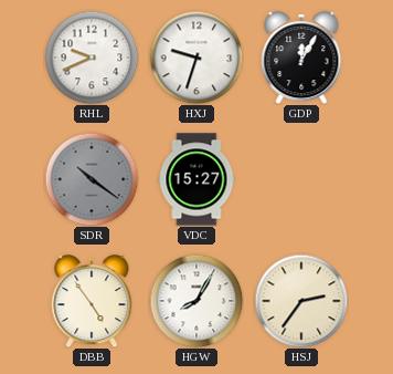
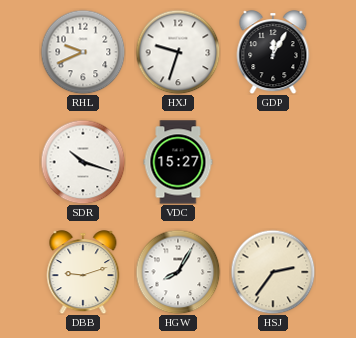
SDR: 10:21 -> 10:18 (83, 162)
SDR dial: grey -> white (83, 162)
DBB: 4:54 -> 9:12 (83, 272)
